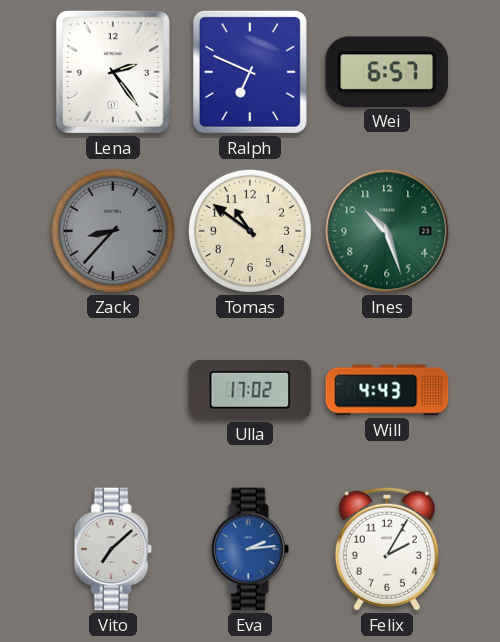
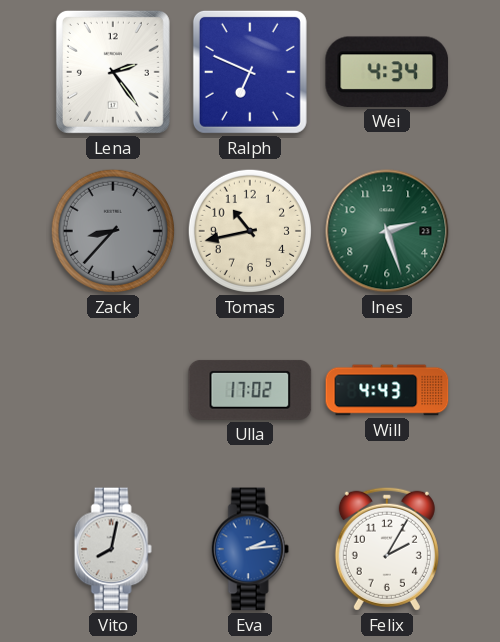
Wei: 6:57 -> 4:34 (387, 72)
Tomas: 10:51 -> 10:43 (250, 231)
Ines: 10:27 -> 2:27 (387, 231)
Vito: 7:08 -> 8:02 (113, 549)
